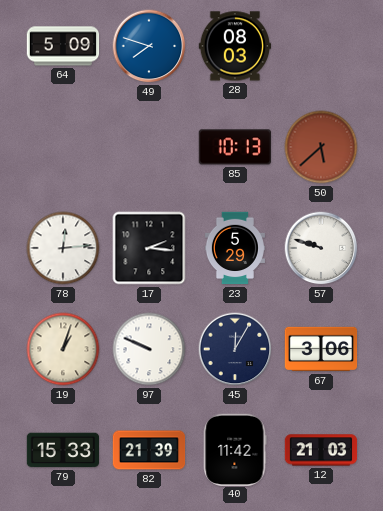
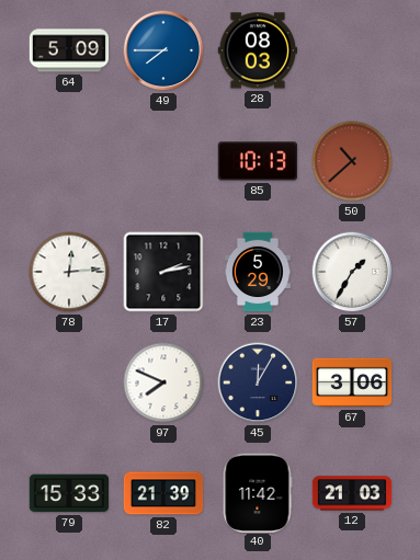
49: 7:48 -> 7:45 (163, 50)
50: 5:38 -> 10:38 (352, 161)
17: 2:16 -> 2:13 (163, 272)
57: 9:48 -> 1:35 (352, 272)
19: 1:03 -> none (63, 349)
97: 9:49 -> 7:49 (163, 382)
